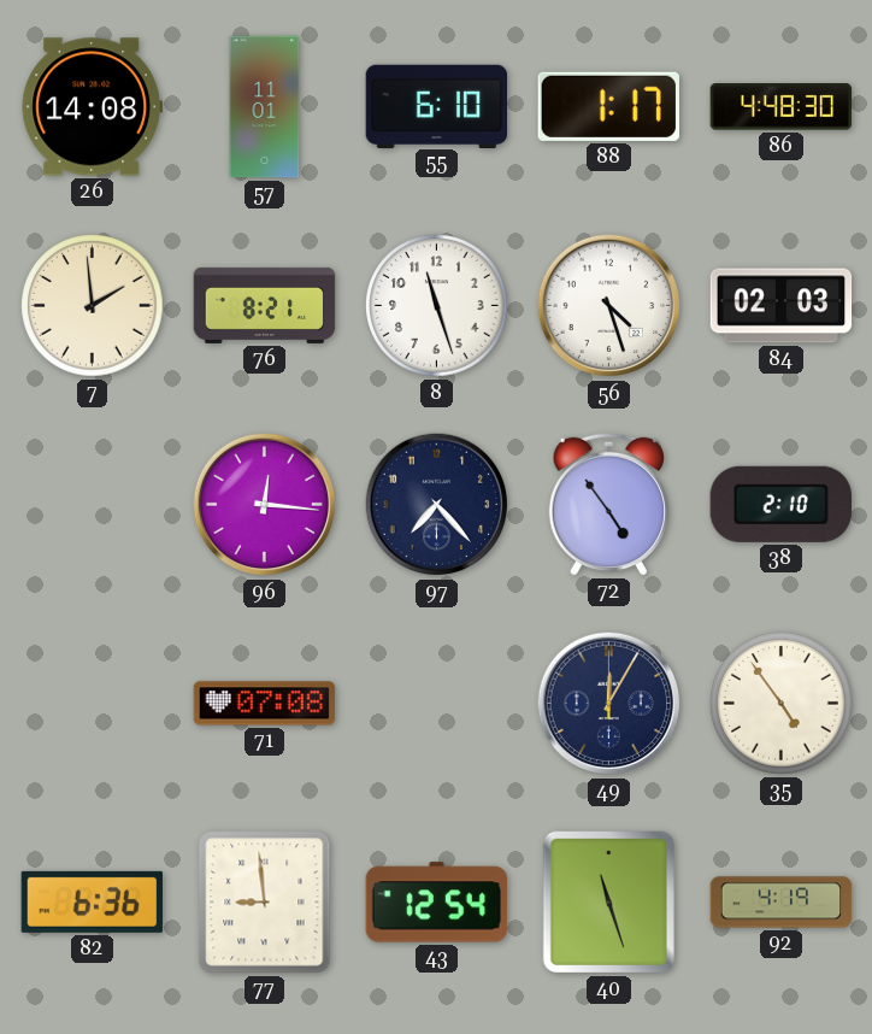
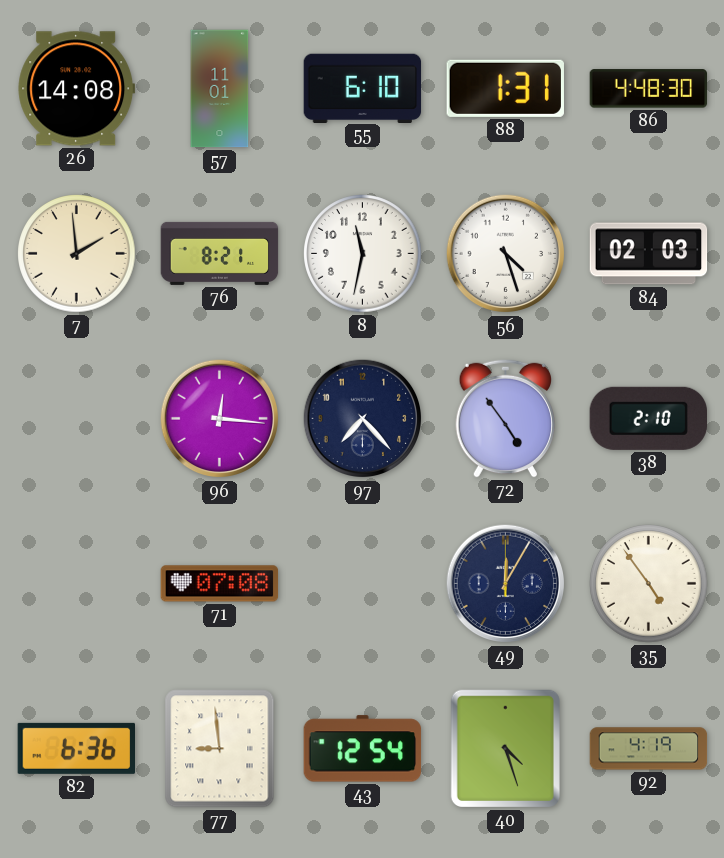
88: 1:17 -> 1:31 (505, 88)
8: 11:27 -> 11:32 (363, 254)
40: 11:27 -> 4:27 (505, 748)
